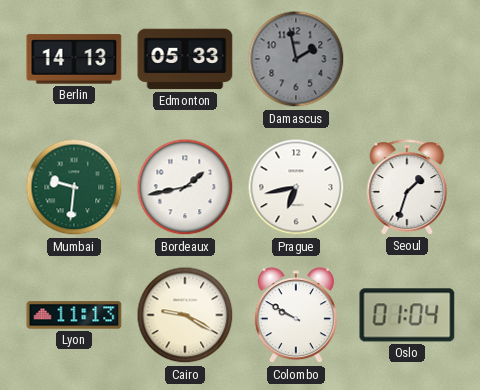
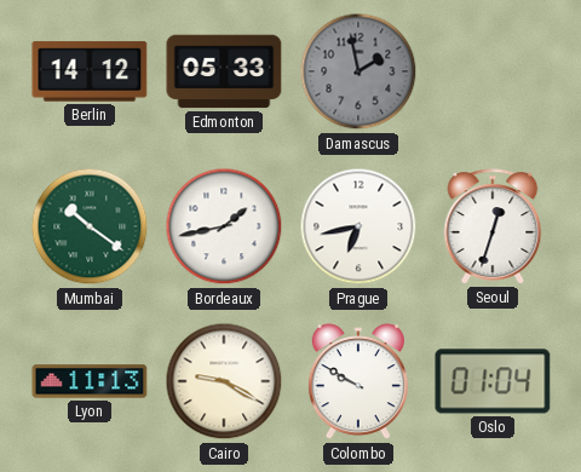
Berlin: 14:13 -> 14:12 (90, 71)
Mumbai: 9:31 -> 10:21 (90, 226)
Seoul: 1:33 -> 12:33 (493, 226)
